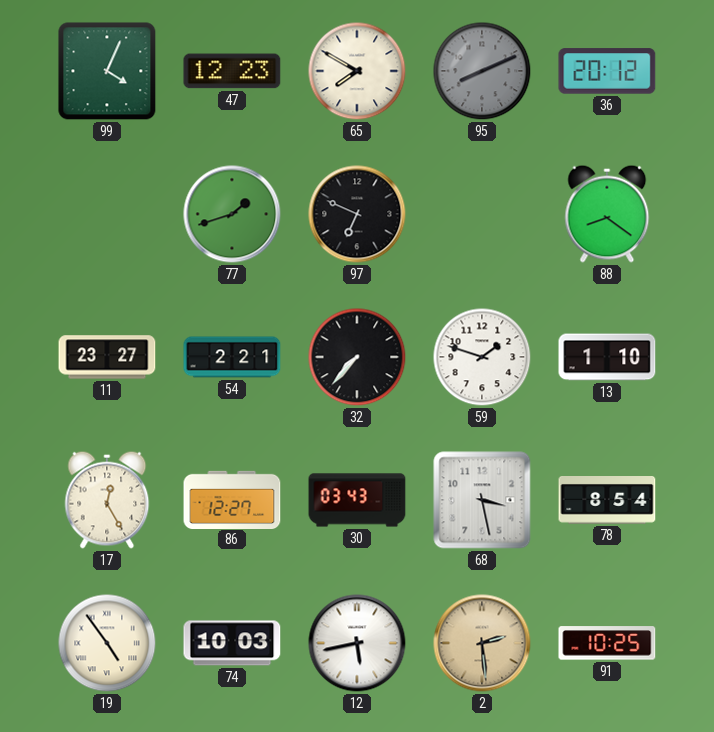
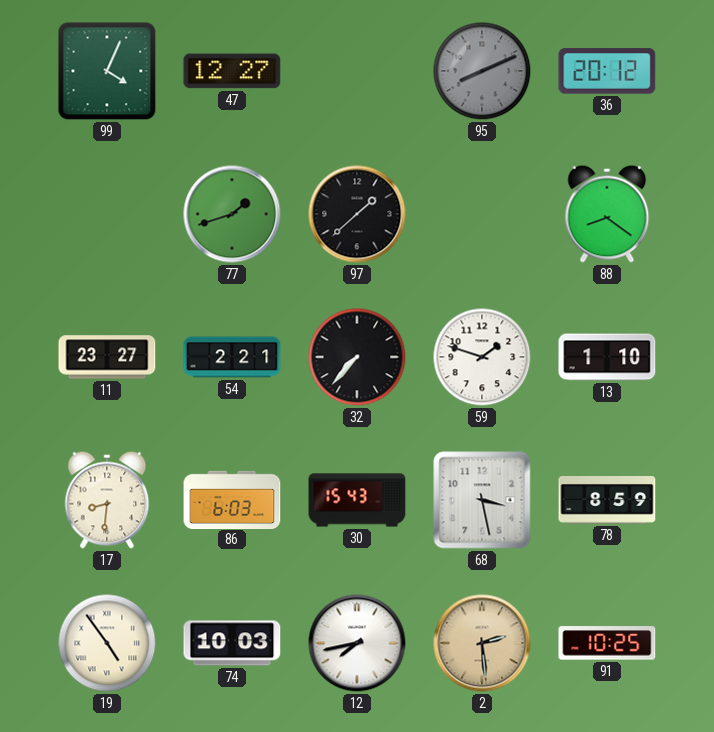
47: 12:23 -> 12:27 (232, 71)
65: 7:50 -> none (357, 71)
97: 6:49 -> 1:38 (357, 214)
17: 12:25 -> 8:31 (107, 500)
86: 12:27 -> 6:03 (232, 499)
30: 03:43 -> 15:43 (357, 500)
78: 8:54 -> 8:59 (607, 501)
12: 5:43 -> 7:43 (357, 643)
